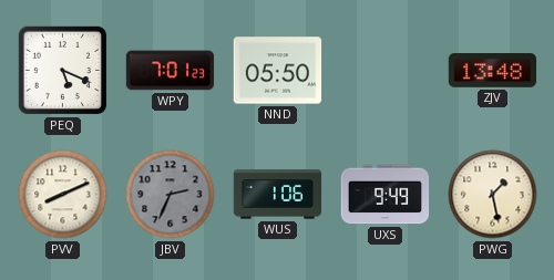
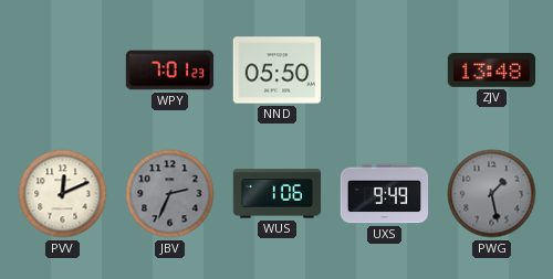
PEQ: 5:19 -> none (62, 70)
PVV: 8:11 -> 12:11 (63, 194)
PWG dial: cream -> grey (492, 194)
